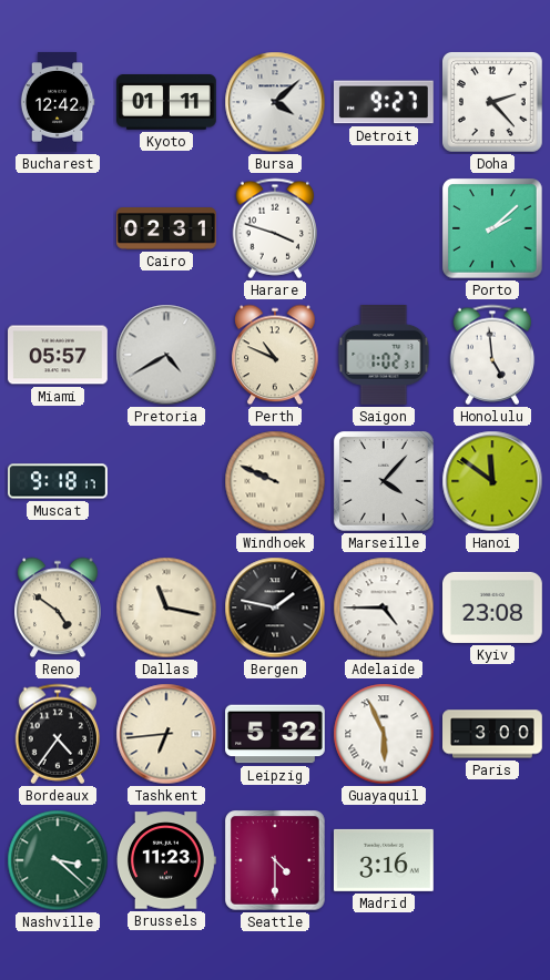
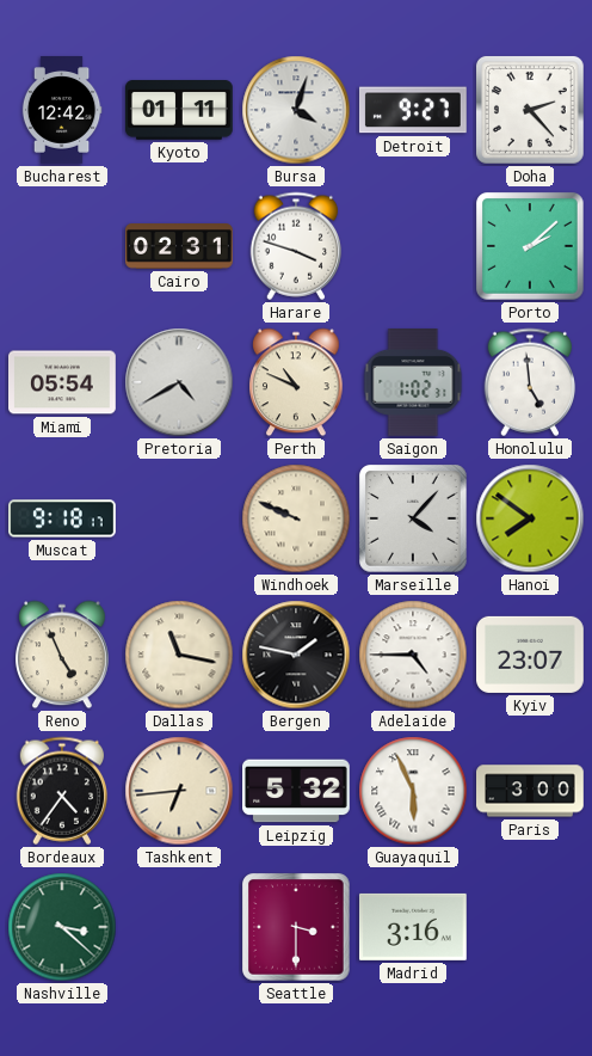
Bursa: 4:08 -> 4:03 (296, 110)
Miami: 05:57 -> 05:54 (63, 382)
Hanoi: 11:51 -> 7:51 (530, 518)
Reno: 4:51 -> 4:56 (62, 655)
Kyiv: 23:08 -> 23:07 (531, 655)
Brussels: 11:23 -> none (167, 860)
Seattle: 4:30 -> 3:30 (297, 928)
